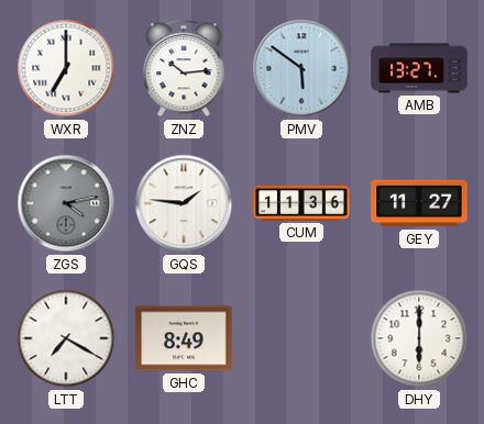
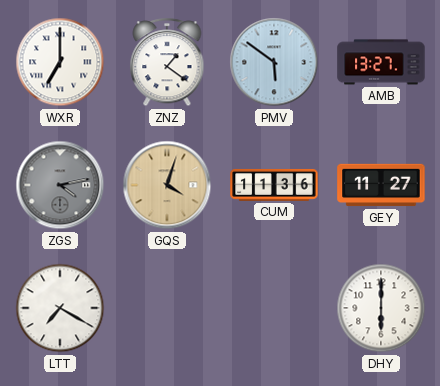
ZNZ: 10:14 -> 1:21 (167, 63)
GQS: 1:46 -> 4:03 (167, 185)
GQS dial: white -> champagne (167, 185)
GHC: 8:49 -> none (184, 338)
